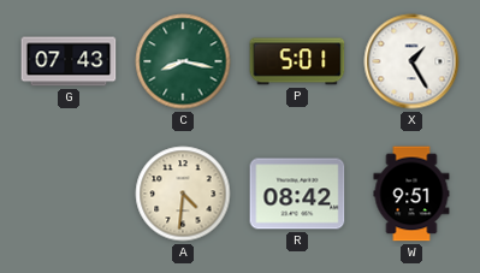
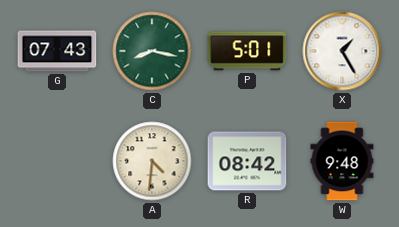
W: 9:51 -> 9:48 (342, 161)
